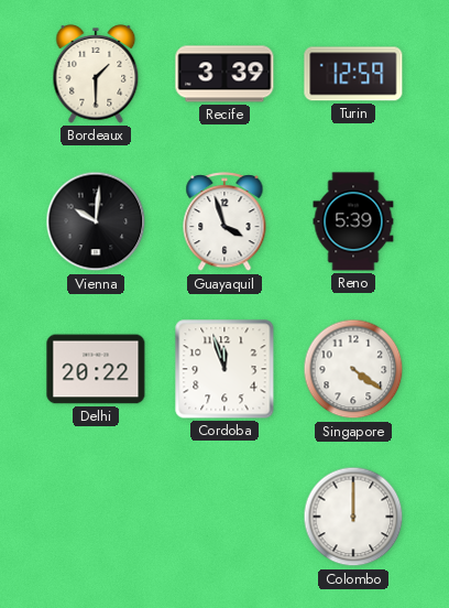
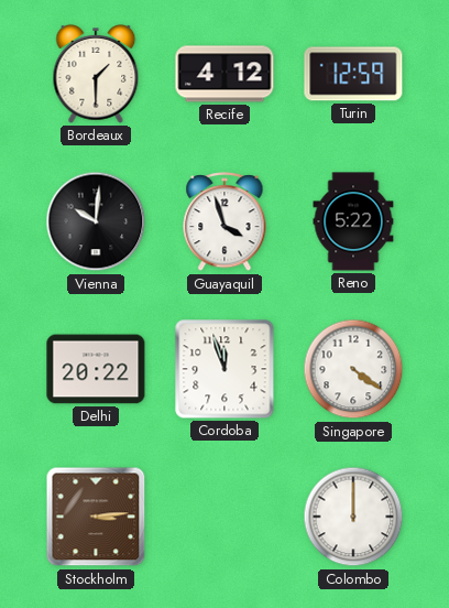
Recife: 3:39 -> 4:12 (225, 74)
Reno: 5:39 -> 5:22 (353, 221)
Stockholm: none -> 3:14 (96, 517)
